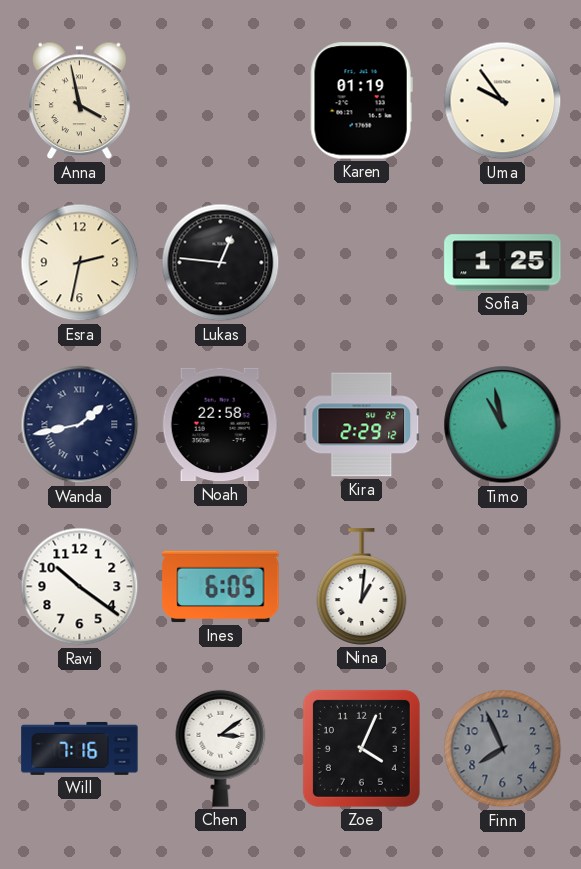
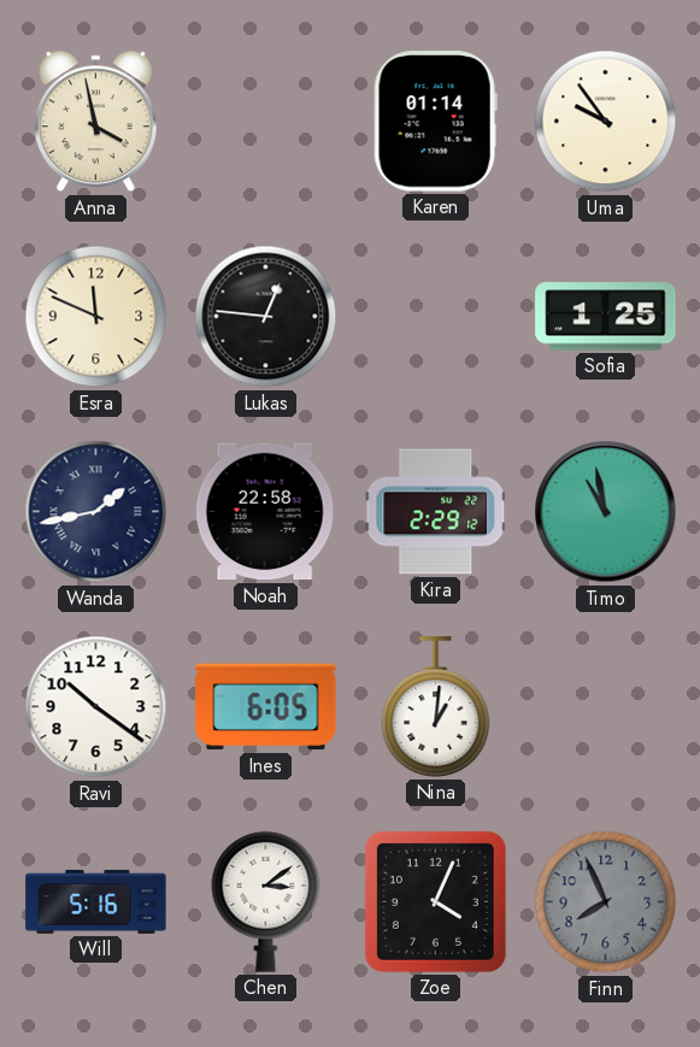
Karen: 01:19 -> 01:14 (435, 122)
Esra: 2:32 -> 11:49 (96, 317)
Will: 7:16 -> 5:16 (96, 901)
